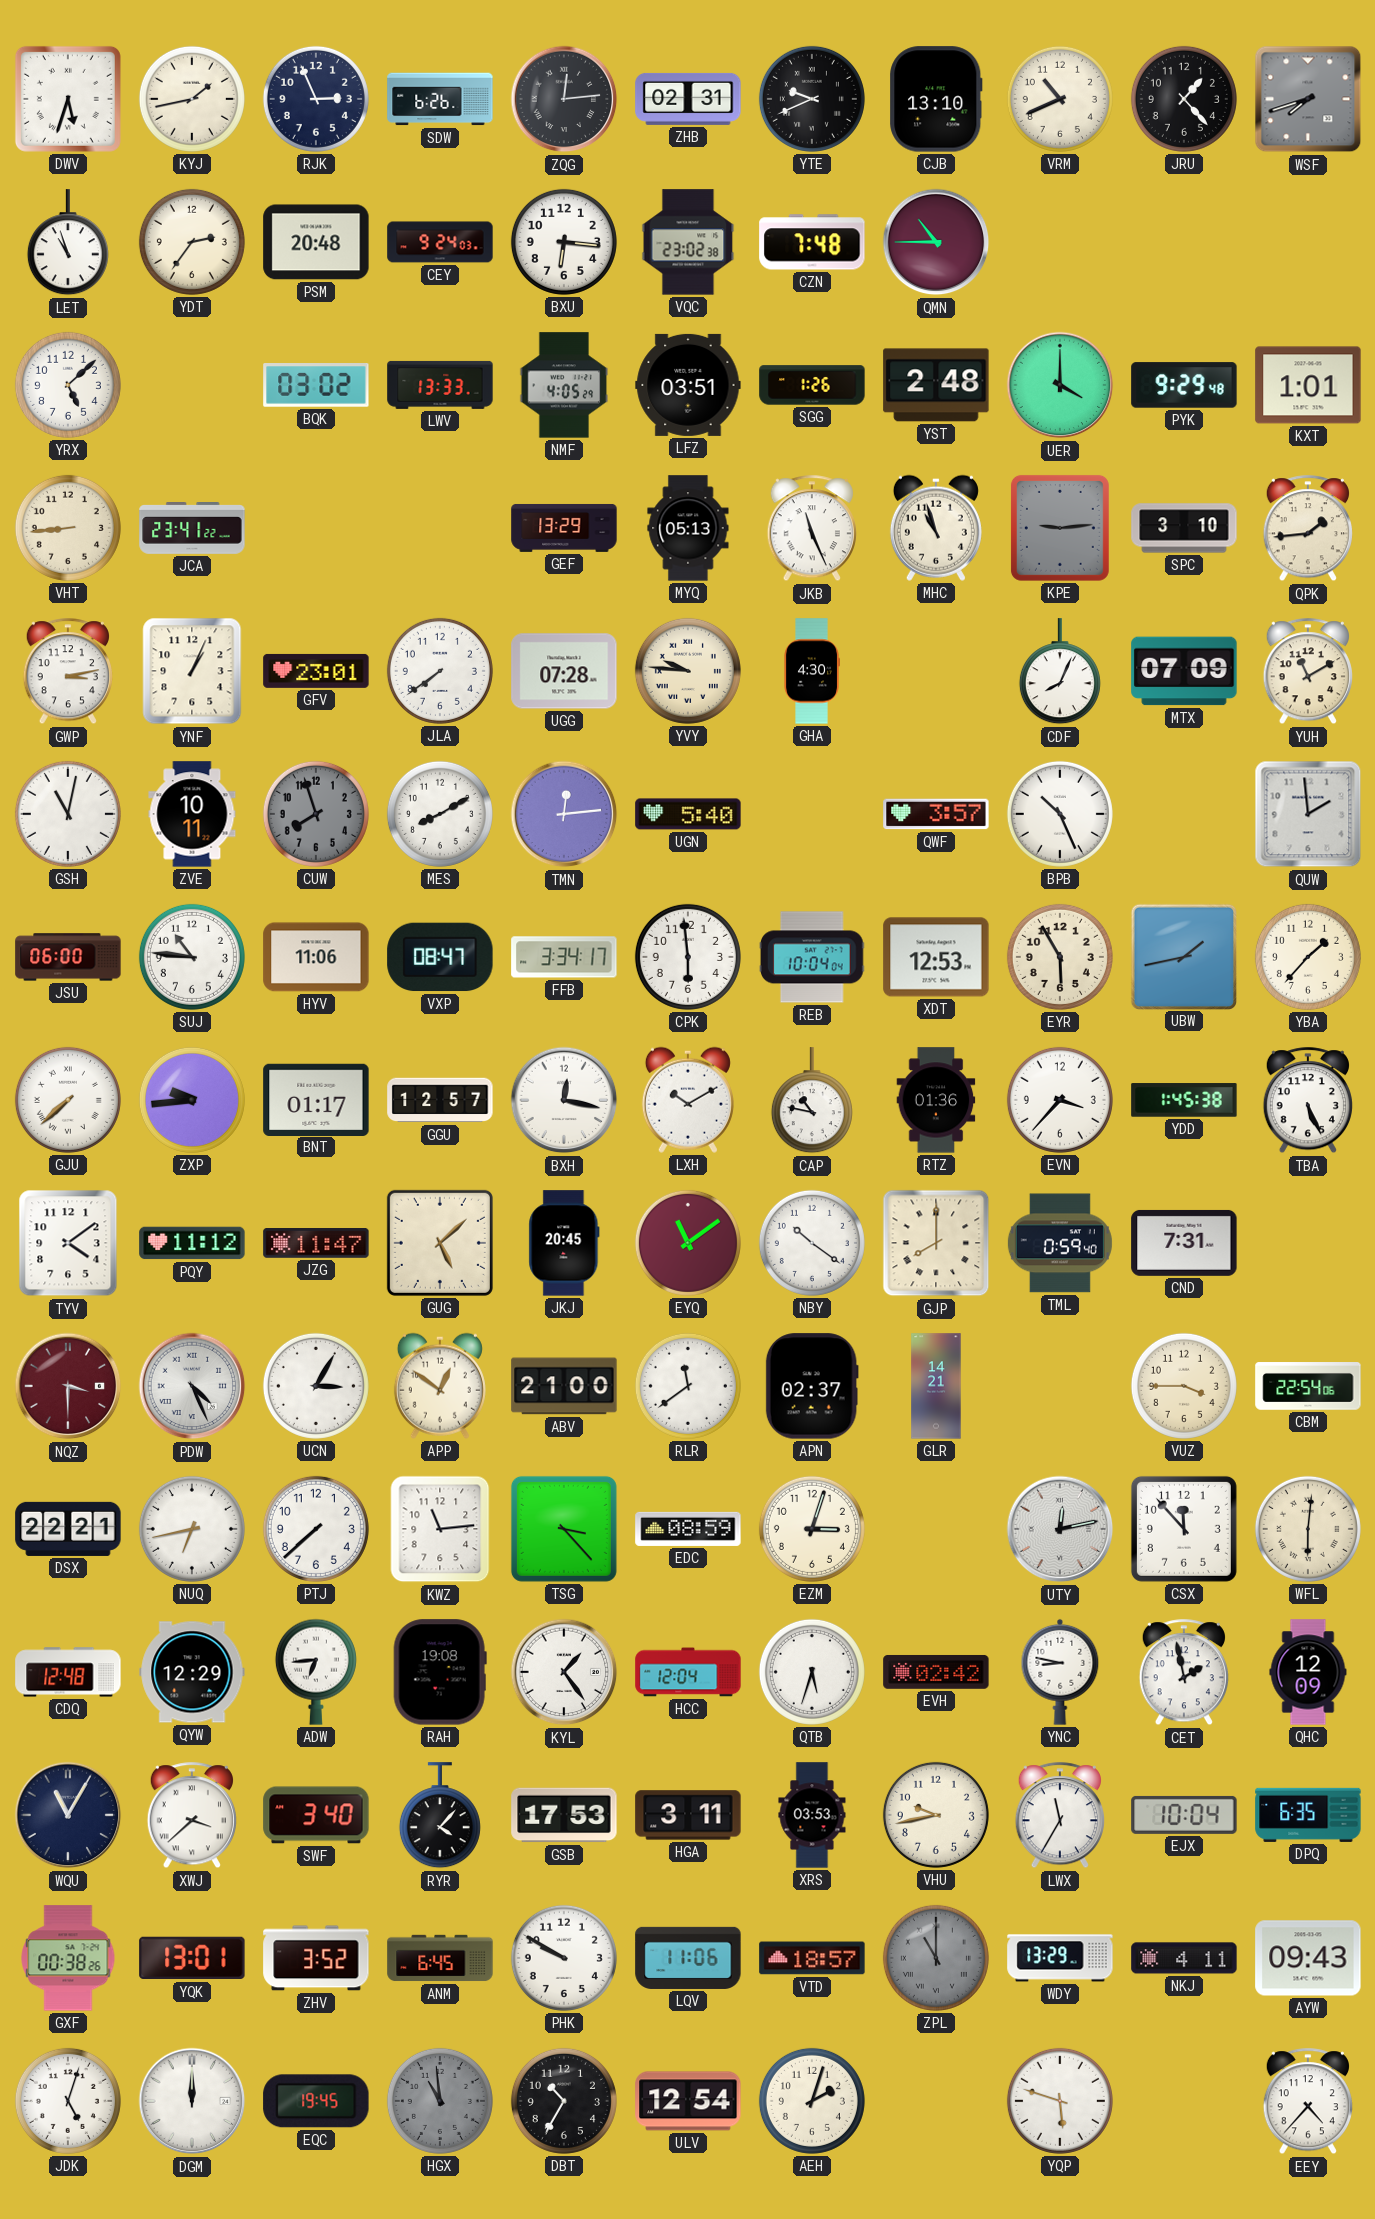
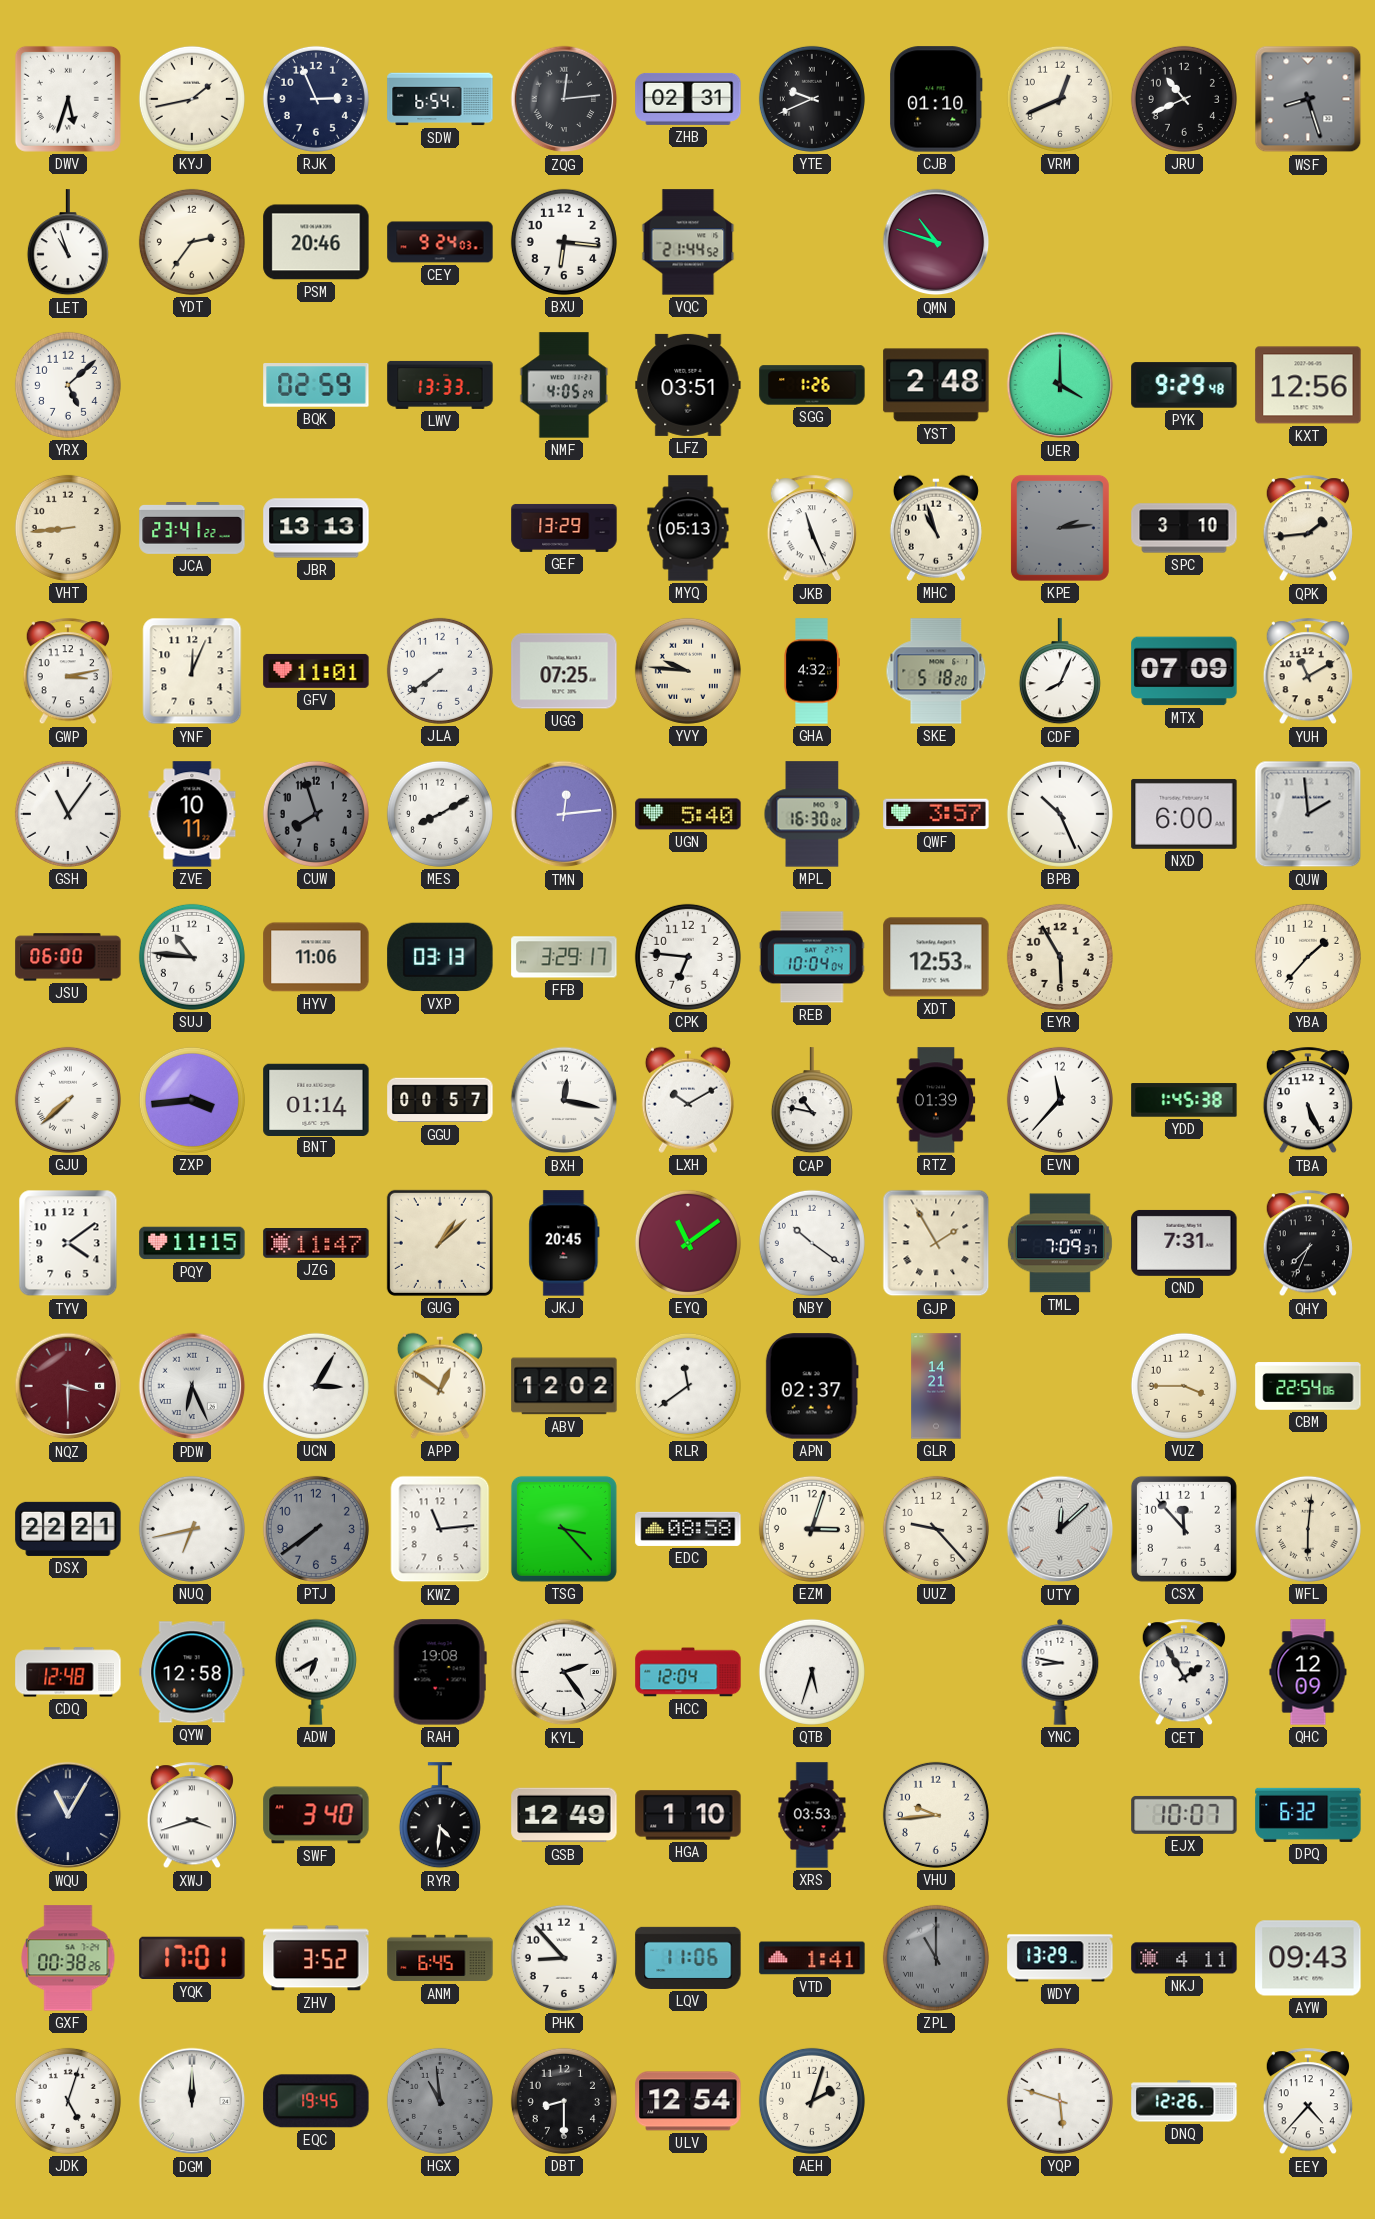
SDW: 6:26 -> 6:54 (440, 99)
CJB: 13:10 -> 01:10 (936, 99)
VRM: 10:41 -> 12:41 (1060, 99)
JRU: 1:23 -> 10:41 (1184, 99)
WSF: 7:42 -> 8:27 (1308, 99)
PSM: 20:48 -> 20:46 (316, 242)
VQC: 23:02 -> 21:44 (688, 242)
CZN: 7:48 -> none (812, 242)
QMN: 10:45 -> 10:48 (936, 242)
BQK: 03:02 -> 02:59 (316, 386)
KXT: 1:01 -> 12:56 (1308, 385)
JBR: none -> 13:13 (316, 528)
KPE: 9:14 -> 2:14 (1060, 528)
YNF: 1:04 -> 12:04 (192, 671)
GFV: 23:01 -> 11:01 (316, 671)
UGG: 07:28 -> 07:25 (564, 671)
GHA: 4:30 -> 4:32 (812, 671)
SKE: none -> 5:18 (936, 671)
GSH: 11:02 -> 11:06 (68, 814)
MPL: none -> 16:30 (812, 814)
NXD: none -> 6:00 (1184, 814)
VXP: 08:47 -> 03:13 (440, 957)
FFB: 3:34 -> 3:29 (564, 957)
CPK: 5:59 -> 6:46 (688, 957)
UBW: 1:43 -> none (1183, 956)
ZXP: 9:44 -> 3:44 (192, 1100)
BNT: 01:17 -> 01:14 (316, 1099)
GGU: 12:57 -> 00:57 (440, 1100)
RTZ: 01:36 -> 01:39 (936, 1100)
EVN: 3:37 -> 11:37 (1060, 1100)
PQY: 11:12 -> 11:15 (192, 1243)
GUG: 5:08 -> 1:08 (440, 1243)
GJP: 8:00 -> 1:55 (936, 1243)
TML: 0:59 -> 7:09 (1060, 1243)
QHY: none -> 7:34 (1308, 1244)
PDW: 4:26 -> 6:26 (192, 1386)
ABV: 21:00 -> 12:02 (564, 1386)
PTJ: 7:38 -> 7:39 (316, 1529)
PTJ dial: white -> grey (316, 1529)
EDC: 08:59 -> 08:58 (688, 1529)
UUZ: none -> 9:23 (936, 1529)
UTY: 12:13 -> 12:08 (1060, 1529)
QYW: 12:29 -> 12:58 (192, 1672)
ADW: 6:44 -> 6:40 (316, 1672)
KYL: 1:24 -> 2:24 (564, 1672)
EVH: 02:42 -> none (936, 1672)
CET: 1:58 -> 1:55 (1184, 1673)
XWJ: 3:38 -> 3:42 (192, 1816)
RYR: 4:07 -> 4:31 (440, 1816)
GSB: 17:53 -> 12:49 (564, 1815)
HGA: 3:11 -> 1:10 (688, 1815)
VHU: 9:43 -> 9:44 (936, 1815)
LWX: 11:35 -> none (1060, 1816)
EJX: 10:04 -> 10:07 (1184, 1815)
DPQ: 6:35 -> 6:32 (1308, 1815)
YQK: 13:01 -> 17:01 (192, 1958)
PHK: 9:50 -> 8:53 (564, 1958)
VTD: 18:57 -> 1:41 (812, 1958)
DBT: 10:35 -> 8:30 (564, 2101)
DNQ: none -> 12:26 (1184, 2101)
